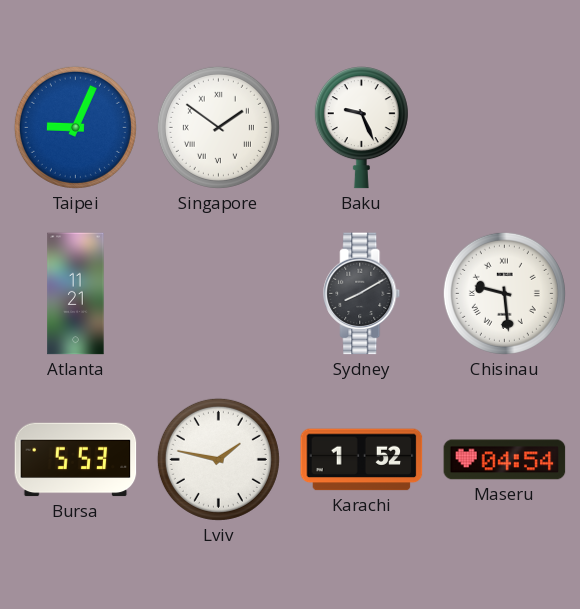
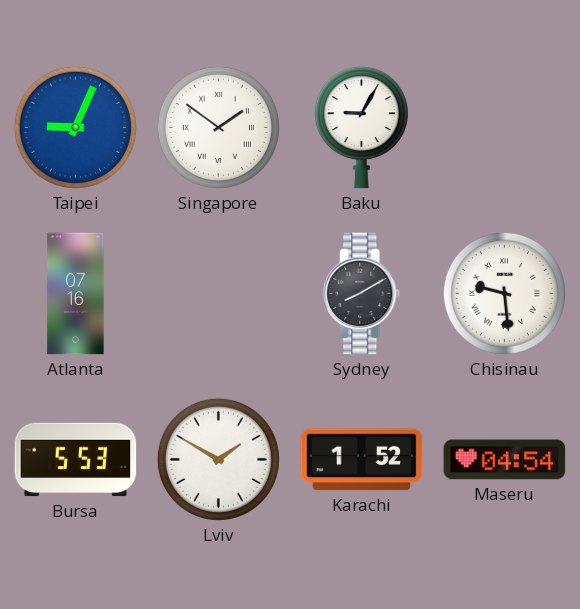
Baku: 9:26 -> 9:05 (361, 128)
Atlanta: 11:21 -> 07:16 (76, 294)
Lviv: 1:47 -> 1:50 (218, 459)
